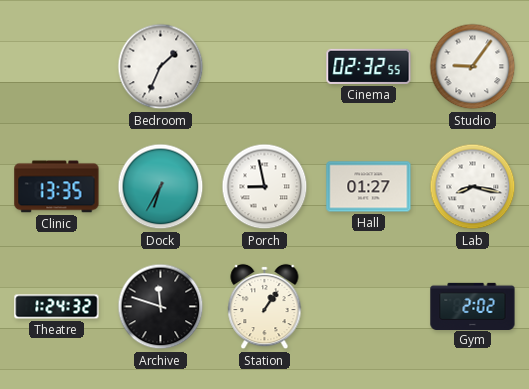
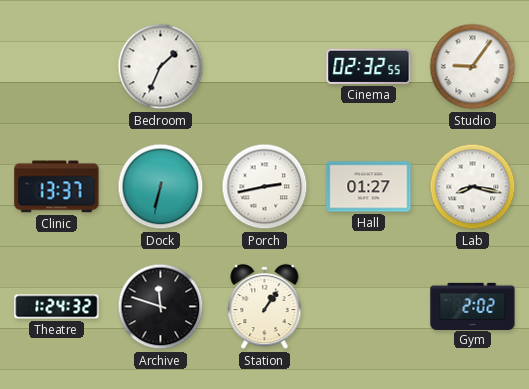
Clinic: 13:35 -> 13:37 (57, 187)
Dock: 6:35 -> 6:32 (161, 187)
Porch: 8:58 -> 2:43 (265, 187)
